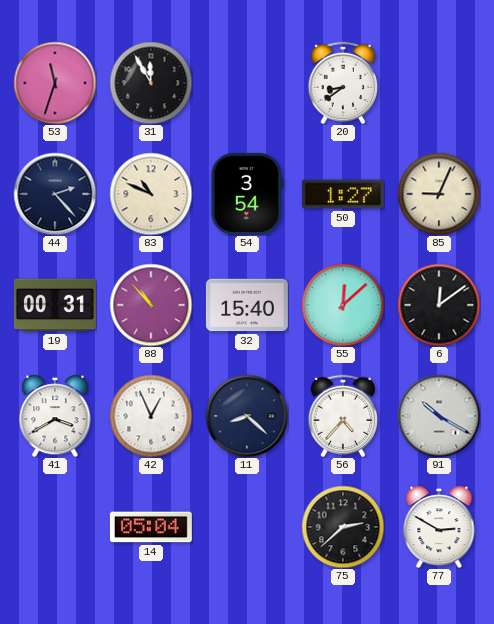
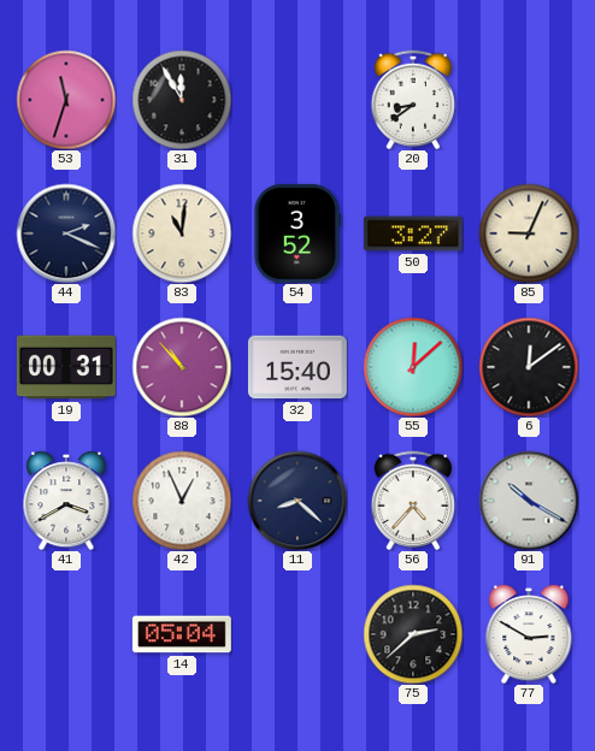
44: 2:23 -> 2:19 (66, 233)
83: 10:49 -> 11:01 (182, 233)
54: 3:54 -> 3:52 (296, 233)
50: 1:27 -> 3:27 (413, 233)
